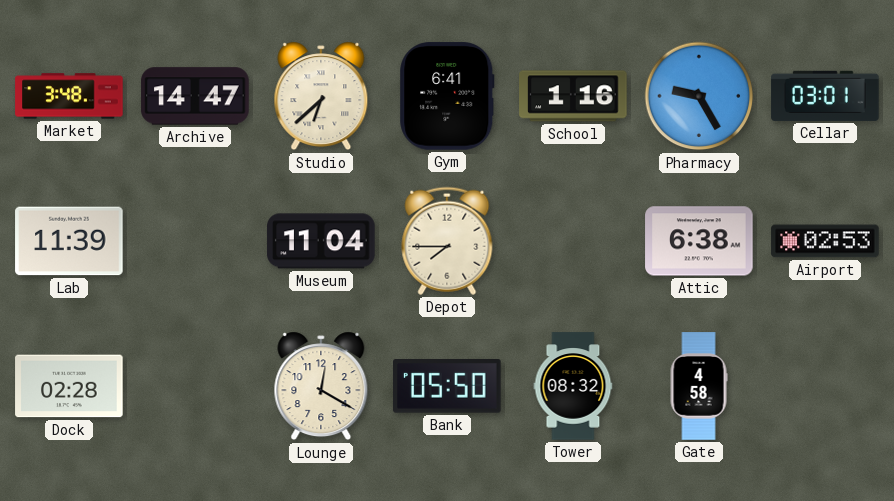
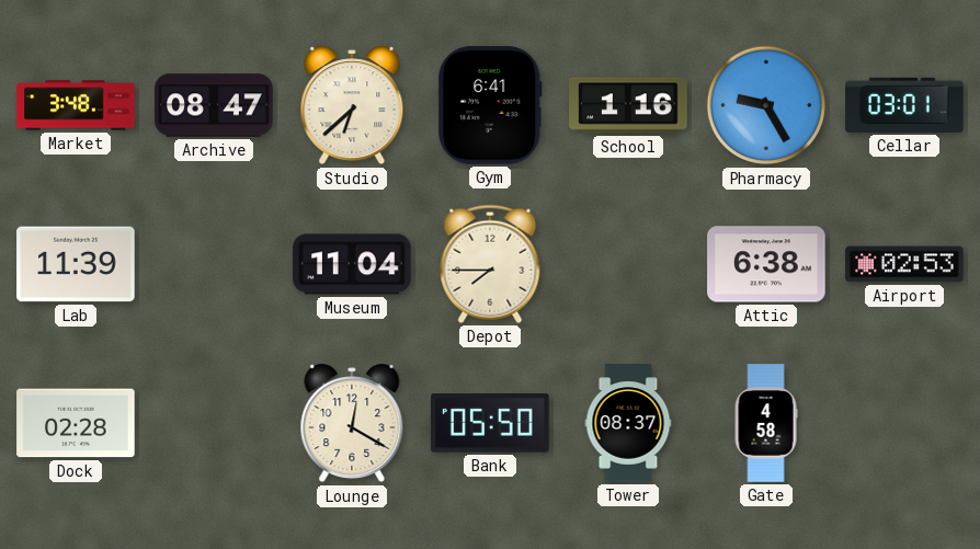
Archive: 14:47 -> 08:47 (214, 105)
Tower: 08:32 -> 08:37 (628, 423)
